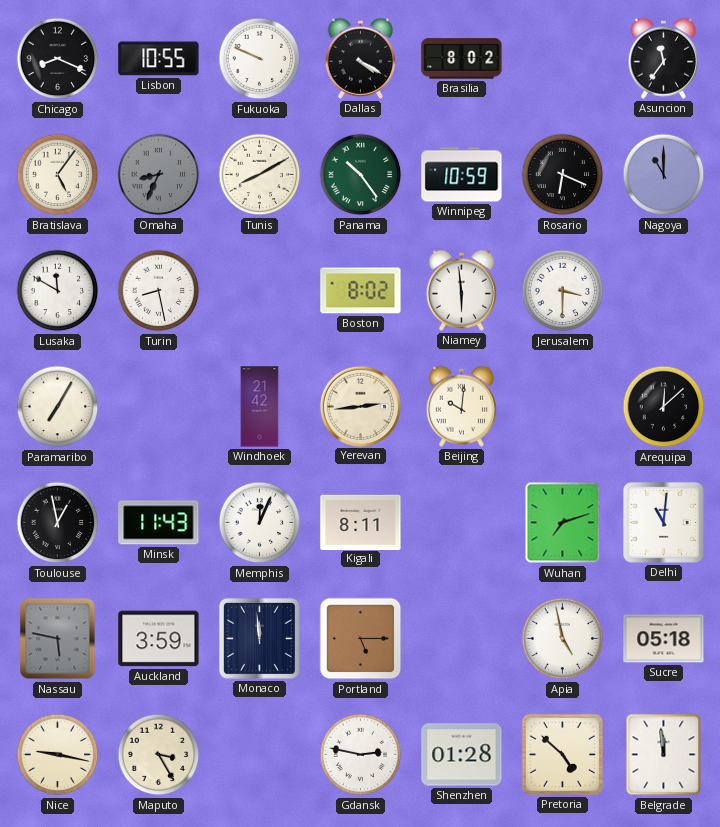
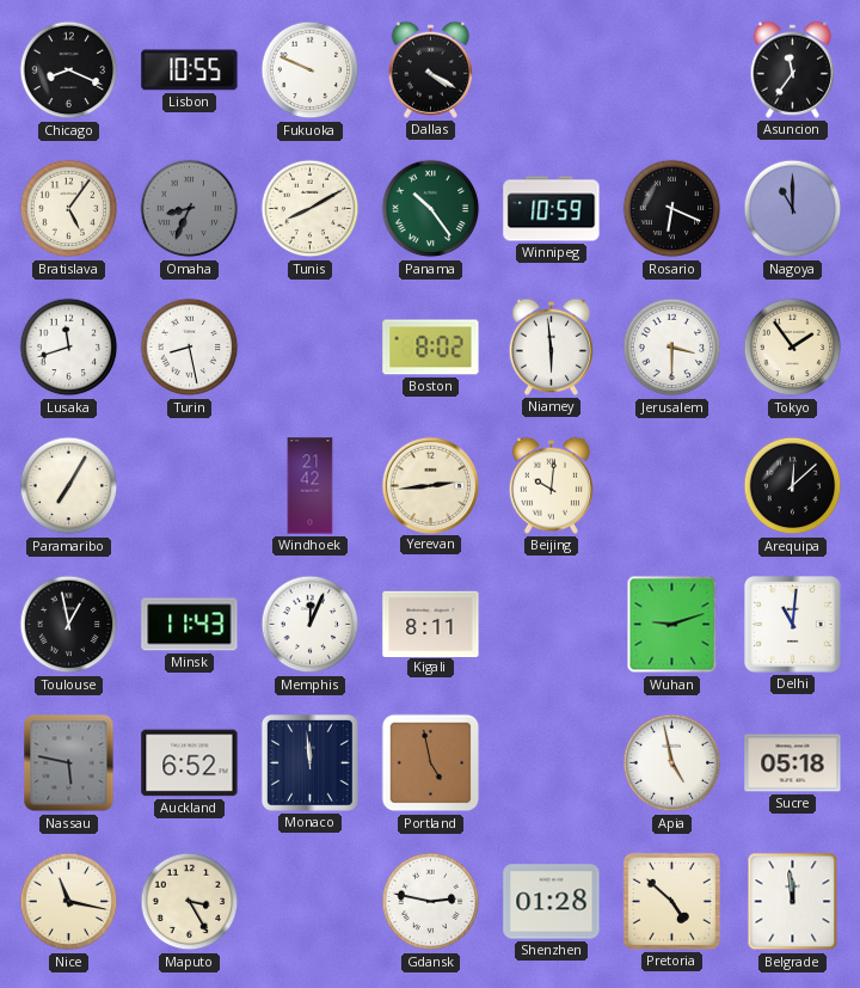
Brasilia: 8:02 -> none (462, 59)
Lusaka: 11:50 -> 11:42 (69, 348)
Tokyo: none -> 1:54 (793, 348)
Wuhan: 7:12 -> 9:12 (672, 625)
Auckland: 3:59 -> 6:52 (190, 763)
Portland: 5:15 -> 4:58 (431, 763)
Nice: 9:17 -> 11:17 (69, 902)
